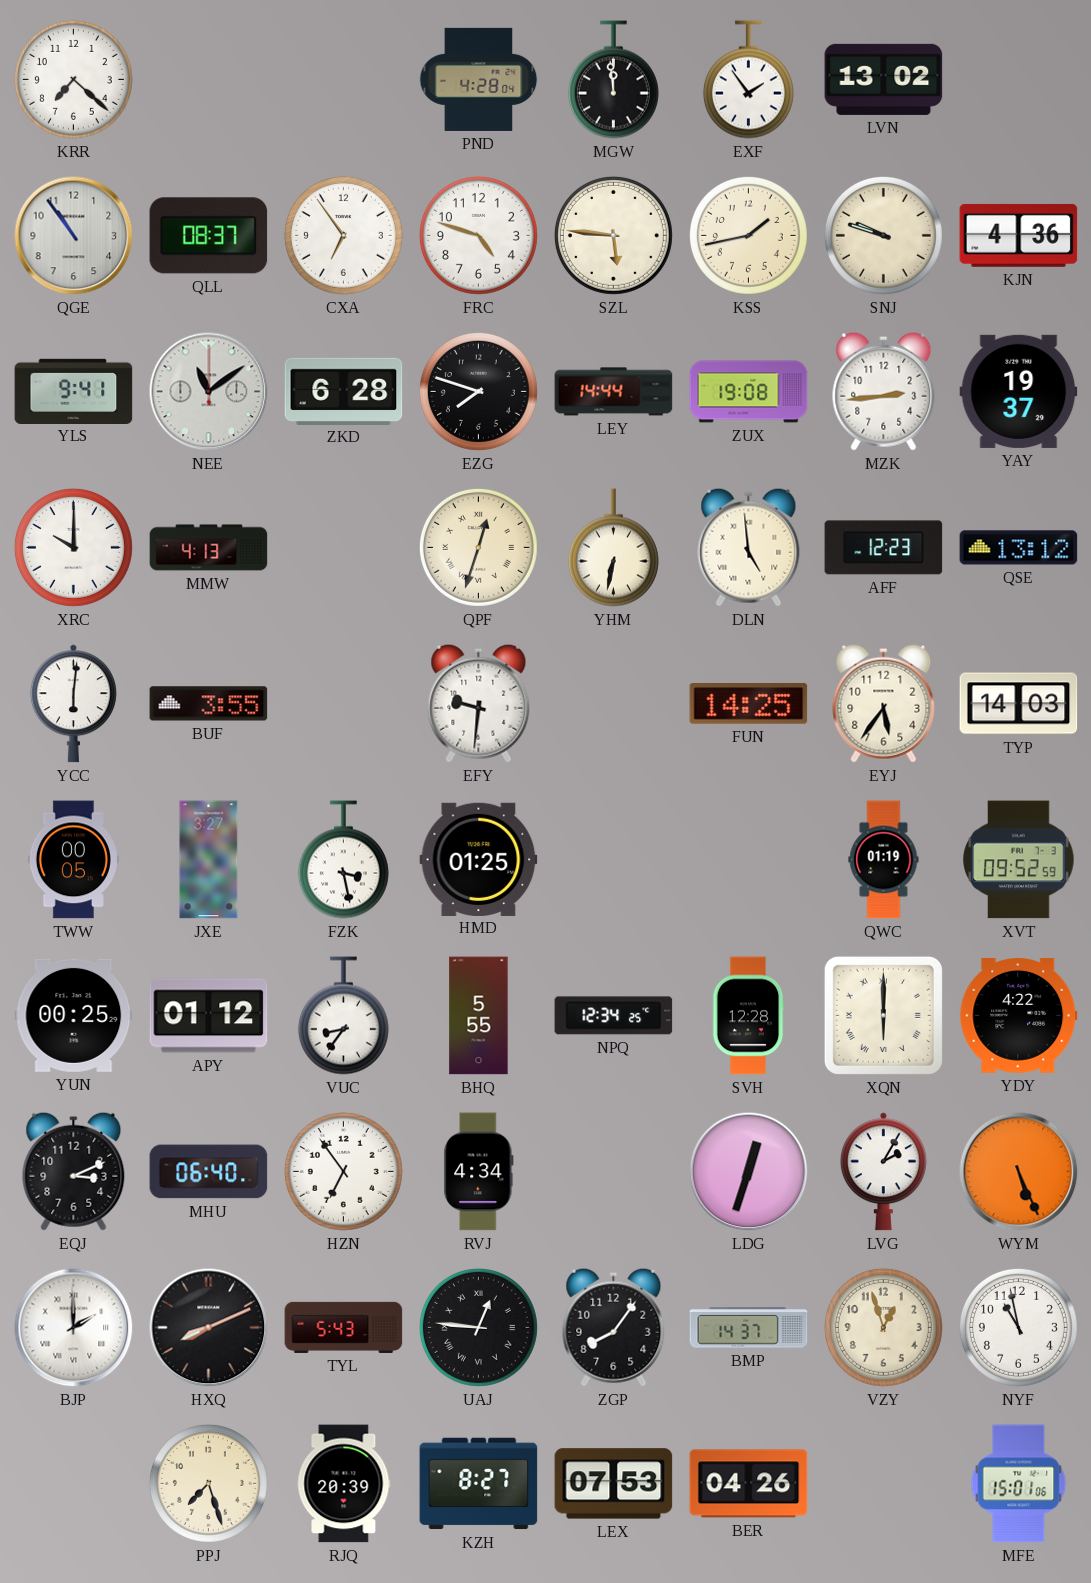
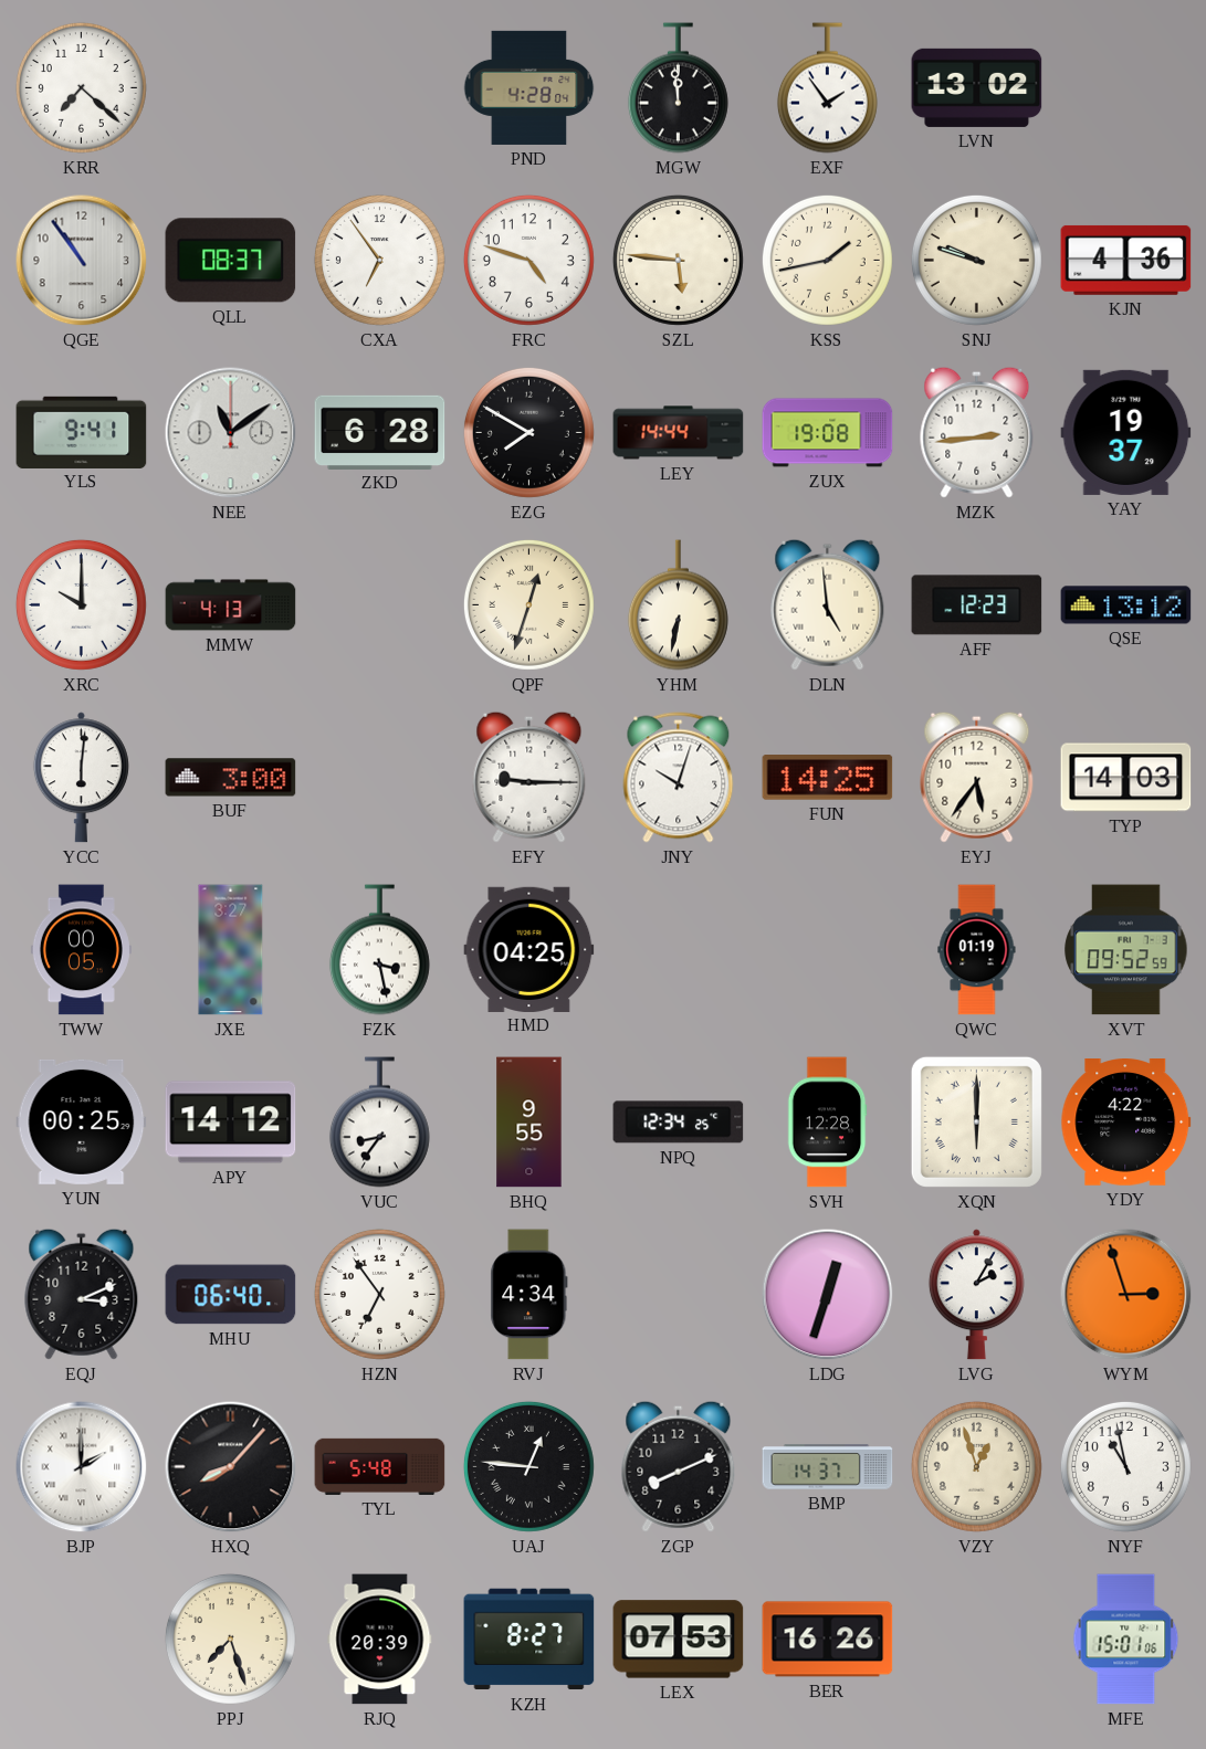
EZG: 7:48 -> 7:50 (528, 432)
BUF: 3:55 -> 3:00 (231, 778)
EFY: 9:31 -> 9:15 (529, 777)
JNY: none -> 10:03 (679, 778)
HMD: 01:25 -> 04:25 (529, 949)
APY: 01:12 -> 14:12 (231, 1123)
BHQ: 5:55 -> 9:55 (529, 1123)
WYM: 5:26 -> 2:57 (1126, 1295)
HXQ: 8:11 -> 8:07 (231, 1467)
TYL: 5:43 -> 5:48 (380, 1466)
ZGP: 8:06 -> 8:11 (679, 1466)
BER: 04:26 -> 16:26 (828, 1640)
